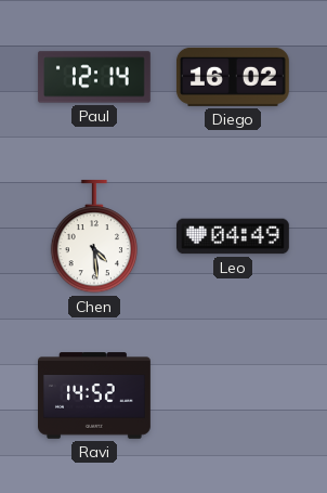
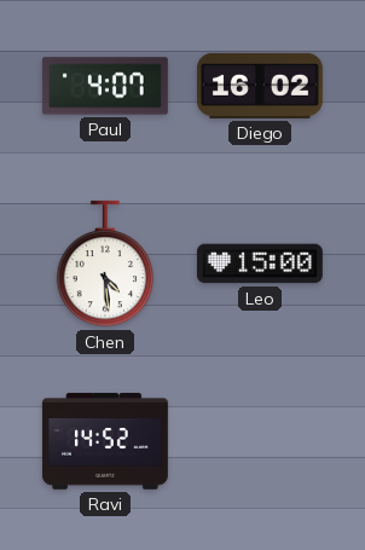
Paul: 12:14 -> 4:07 (105, 86)
Leo: 04:49 -> 15:00 (260, 264)
